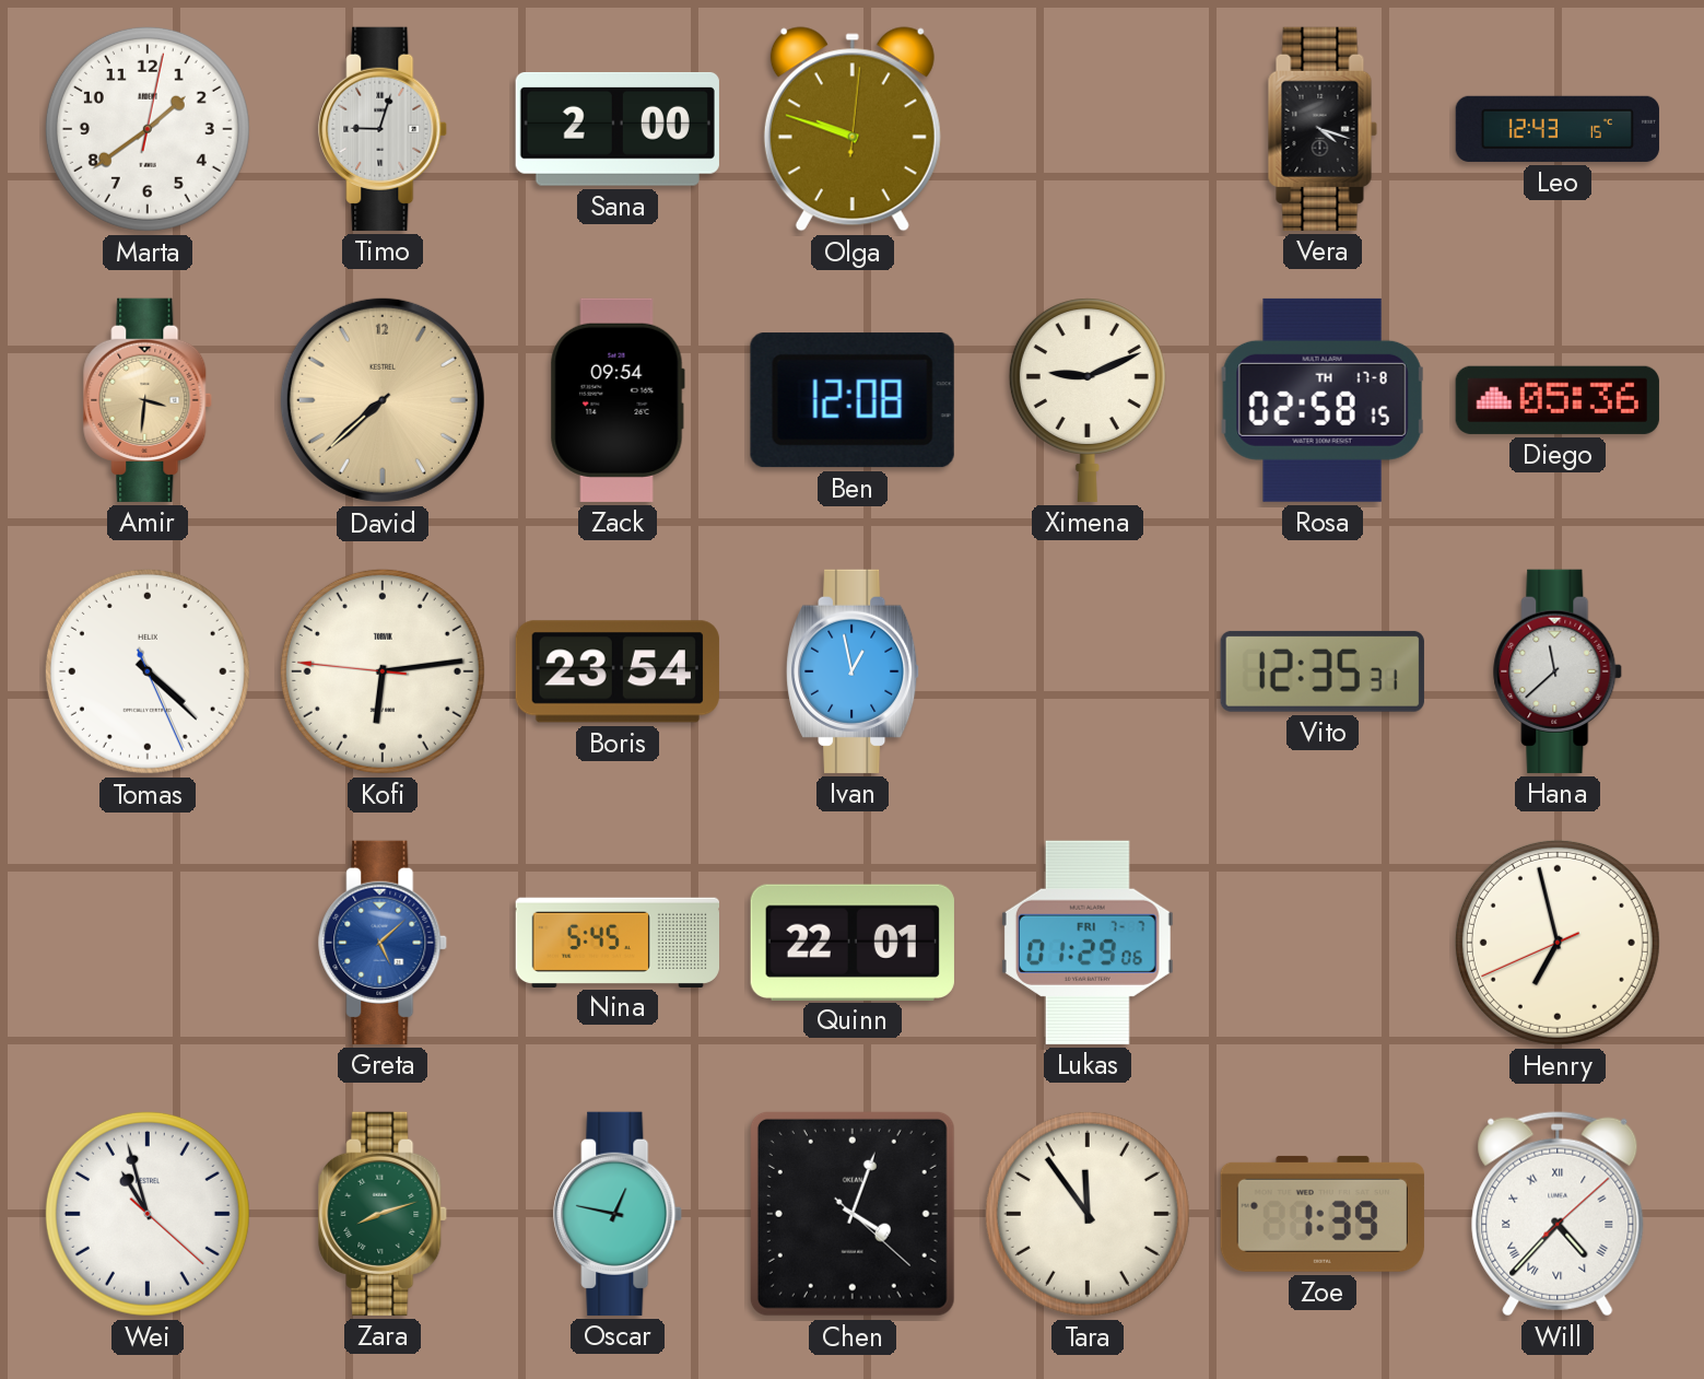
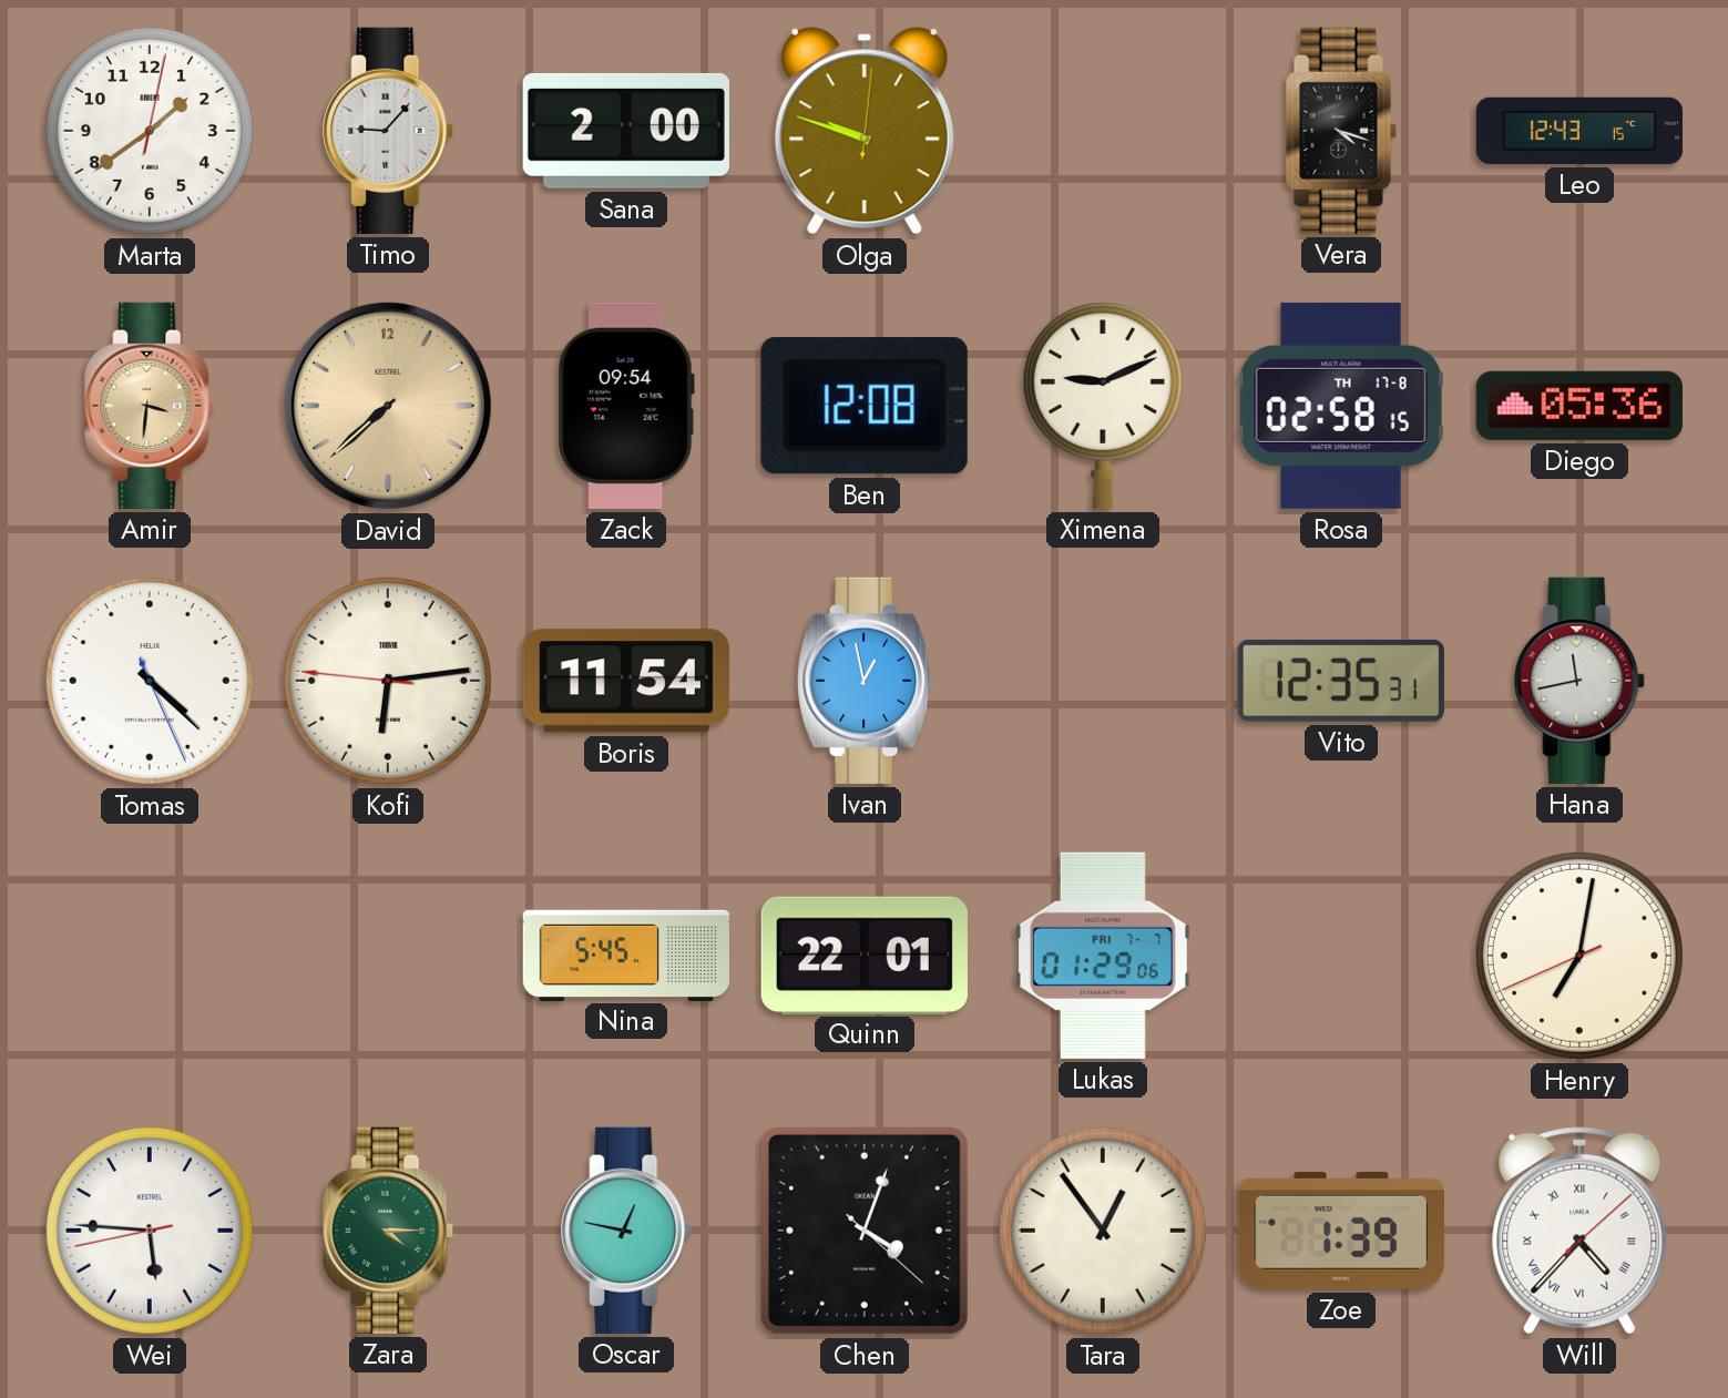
Timo: 9:03 -> 9:07 (389, 131)
Boris: 23:54 -> 11:54 (626, 681)
Hana: 11:38 -> 11:43 (1581, 681)
Greta: 5:08 -> none (384, 943)
Henry: 6:57 -> 7:01 (1579, 956)
Wei: 10:57 -> 5:45 (150, 1231)
Zara: 8:12 -> 4:15 (389, 1231)
Tara: 11:54 -> 12:54 (1103, 1231)
